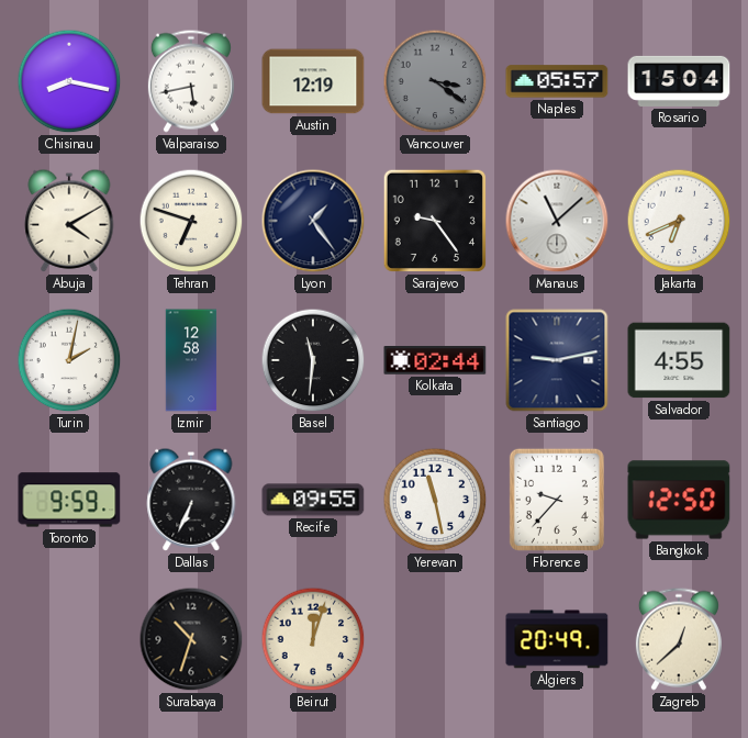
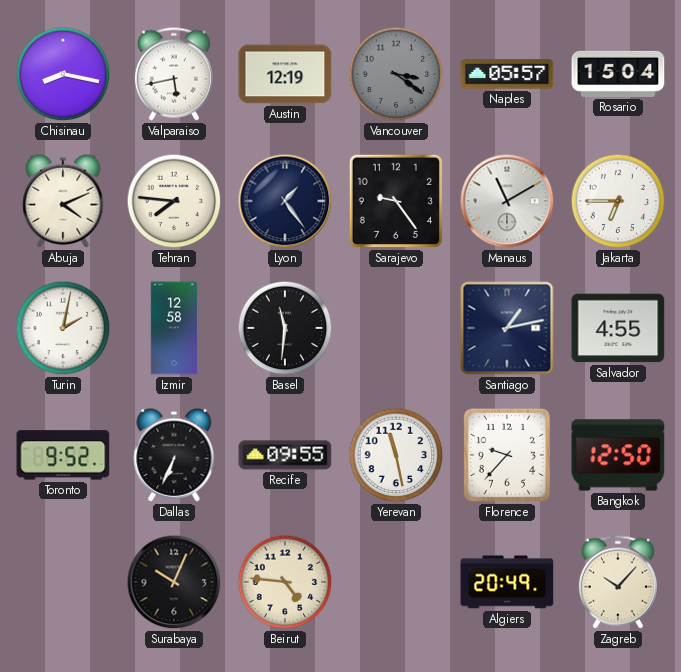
Abuja: 4:10 -> 4:11 (63, 201)
Tehran: 6:48 -> 7:46 (174, 201)
Manaus: 11:08 -> 11:10 (507, 201)
Jakarta: 6:41 -> 6:45 (618, 201)
Kolkata: 02:44 -> none (435, 360)
Santiago: 9:13 -> 1:13 (507, 328)
Toronto: 9:59 -> 9:52 (63, 455)
Surabaya: 10:33 -> 10:04 (174, 582)
Beirut: 12:03 -> 4:46 (285, 582)
Zagreb: 12:38 -> 10:07 (618, 582)
